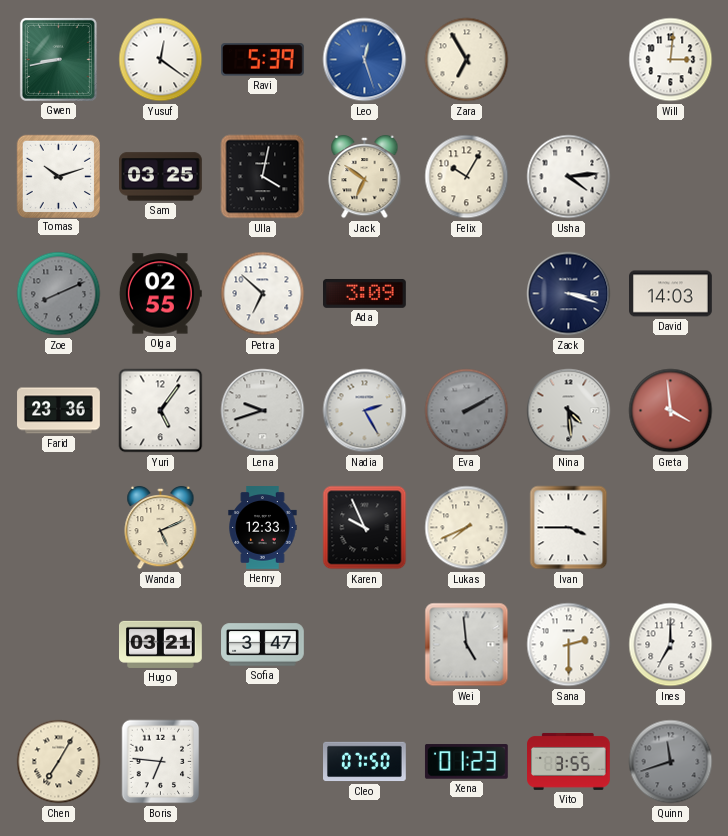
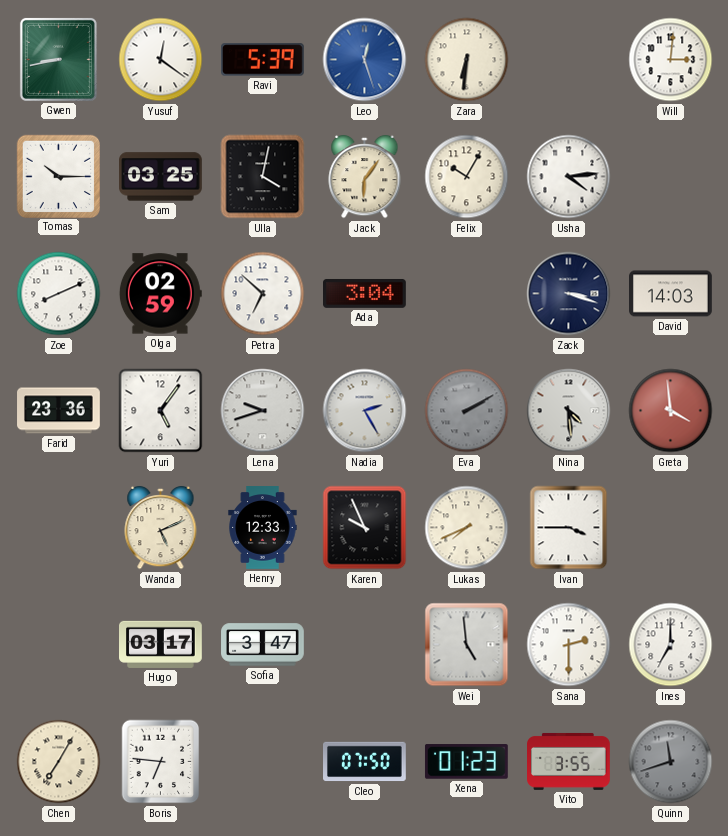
Zara: 6:55 -> 6:31 (467, 60)
Tomas: 10:12 -> 10:15 (58, 176)
Jack: 6:51 -> 6:06 (365, 177)
Zoe dial: grey -> white (59, 294)
Olga: 02:55 -> 02:59 (160, 294)
Ada: 3:09 -> 3:04 (365, 293)
Hugo: 03:21 -> 03:17 (161, 644)
